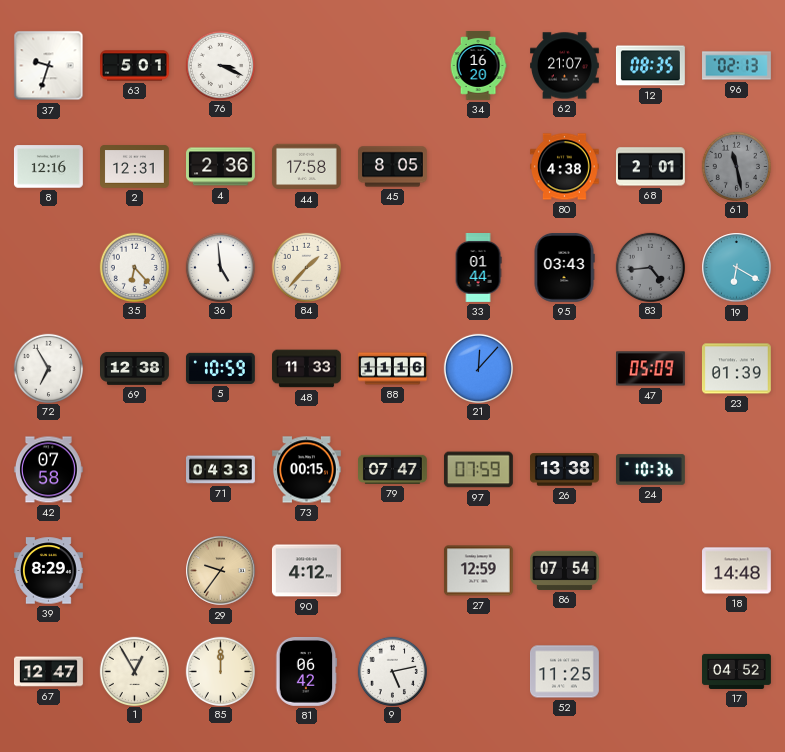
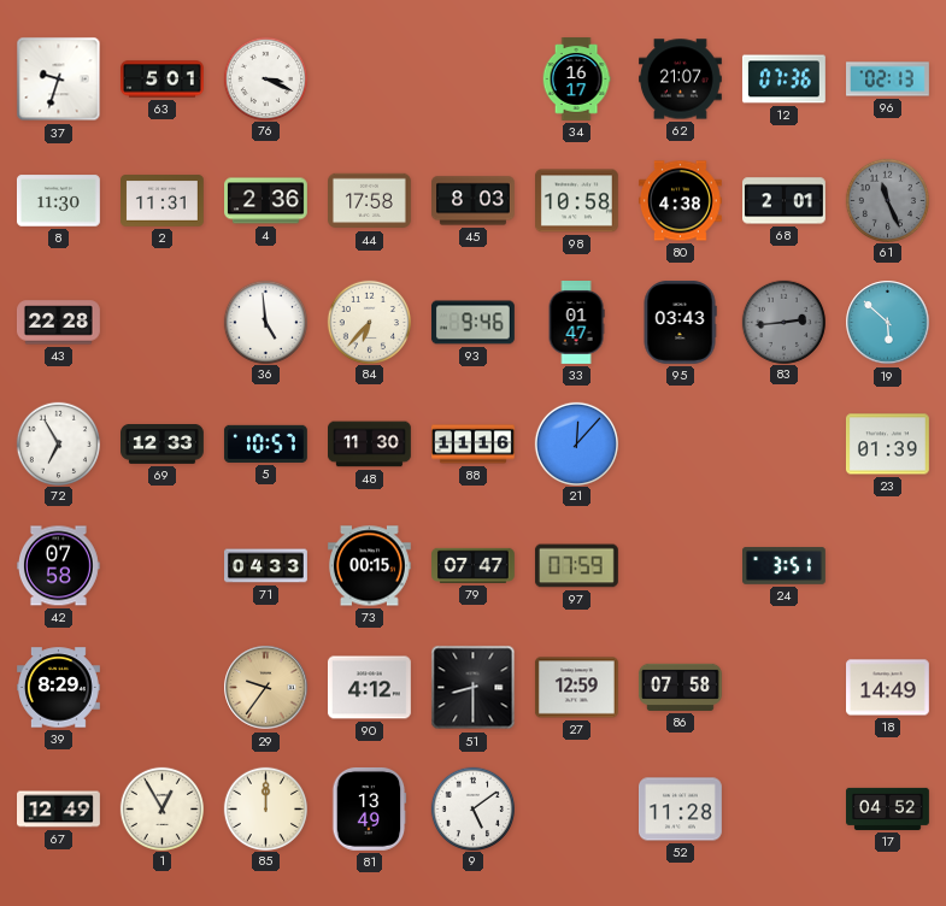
34: 16:20 -> 16:17 (576, 80)
12: 08:35 -> 07:36 (783, 80)
8: 12:16 -> 11:30 (58, 201)
2: 12:31 -> 11:31 (163, 201)
45: 8:05 -> 8:03 (474, 201)
98: none -> 10:58 (577, 201)
61: 11:28 -> 11:26 (887, 200)
43: none -> 22:28 (58, 323)
35: 6:23 -> none (134, 267)
84: 1:37 -> 6:37 (369, 322)
93: none -> 9:46 (474, 323)
33: 01:44 -> 01:47 (576, 323)
83: 4:44 -> 2:44 (783, 322)
19: 6:20 -> 5:52 (888, 323)
69: 12:38 -> 12:33 (163, 445)
5: 10:59 -> 10:57 (265, 443)
48: 11:33 -> 11:30 (370, 445)
47: 05:09 -> none (651, 369)
26: 13:38 -> none (565, 470)
24: 10:36 -> 3:51 (785, 566)
51: none -> 8:30 (474, 688)
86: 07:54 -> 07:58 (681, 687)
18: 14:48 -> 14:49 (888, 688)
67: 12:47 -> 12:49 (59, 810)
81: 06:42 -> 13:49 (369, 808)
9: 5:13 -> 5:09 (472, 808)
52: 11:25 -> 11:28 (681, 810)
